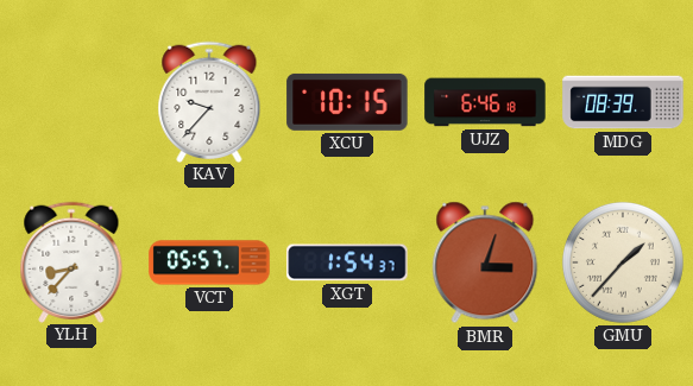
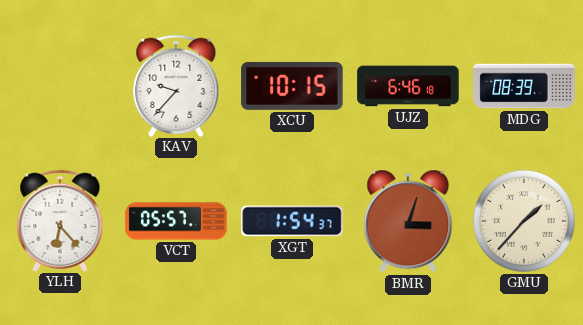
YLH: 8:37 -> 6:23 (60, 220)
